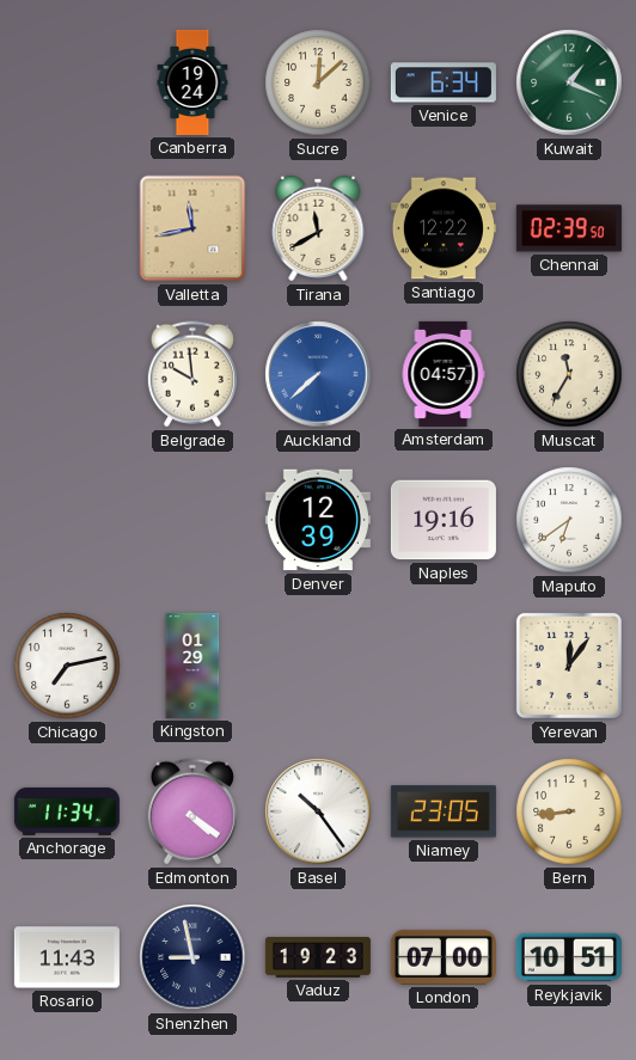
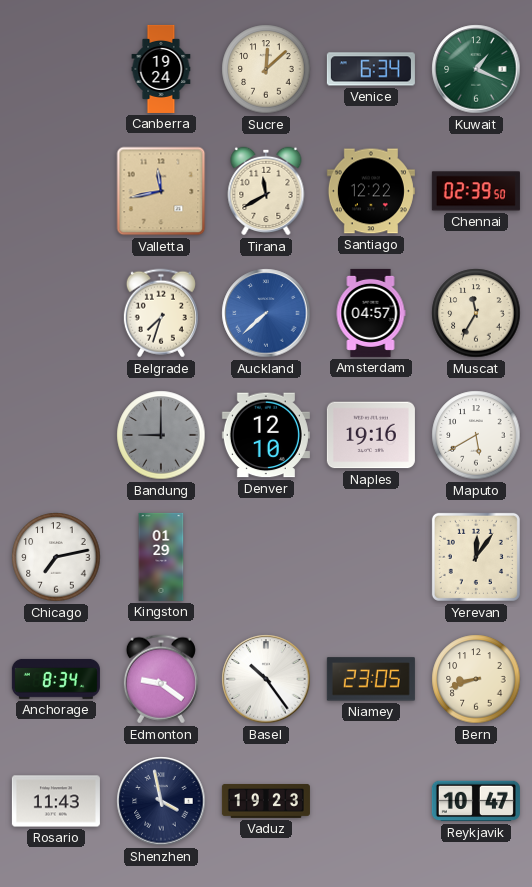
Belgrade: 9:59 -> 7:33 (161, 313)
Bandung: none -> 9:00 (161, 435)
Denver: 12:39 -> 12:10 (266, 435)
Maputo: 6:39 -> 5:40 (476, 435)
Anchorage: 11:34 -> 8:34 (56, 679)
Edmonton: 4:21 -> 9:21 (161, 679)
Bern: 8:44 -> 8:42 (476, 679)
Shenzhen: 8:58 -> 3:58 (161, 801)
London: 07:00 -> none (444, 957)
Reykjavik: 10:51 -> 10:47 (476, 801)
